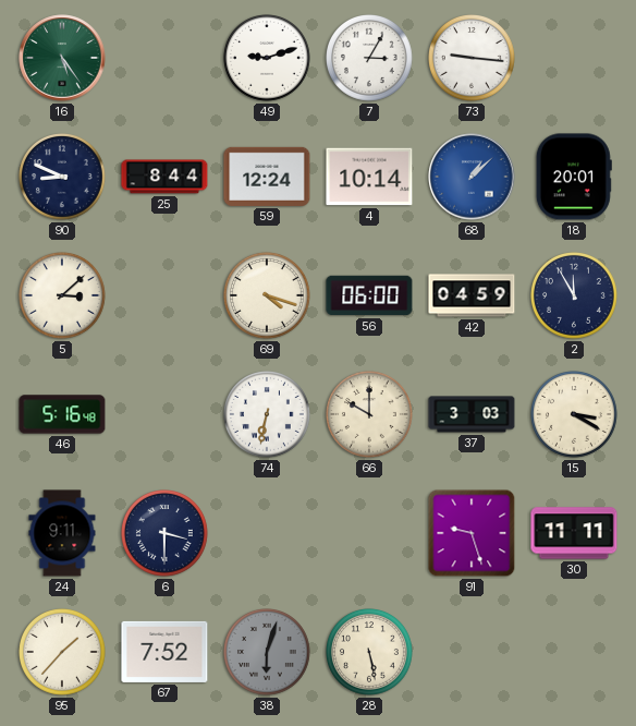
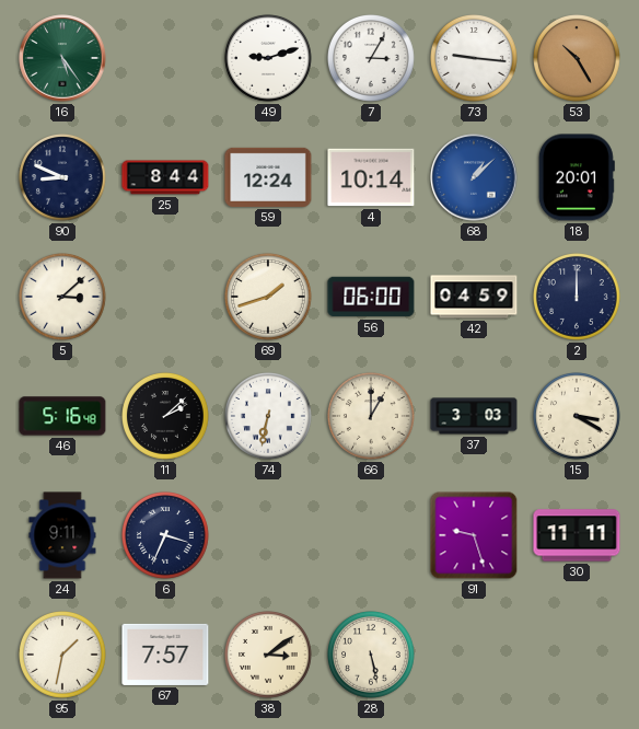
53: none -> 10:25 (578, 59)
69: 4:18 -> 1:42 (269, 298)
2: 11:55 -> 12:00 (578, 298)
11: none -> 2:08 (166, 417)
66: 10:00 -> 1:00 (372, 417)
6: 3:30 -> 3:34 (166, 536)
95: 1:37 -> 1:32 (63, 656)
67: 7:52 -> 7:57 (165, 655)
38: 6:03 -> 3:09 (269, 656)
38 dial: grey -> cream (269, 656)
